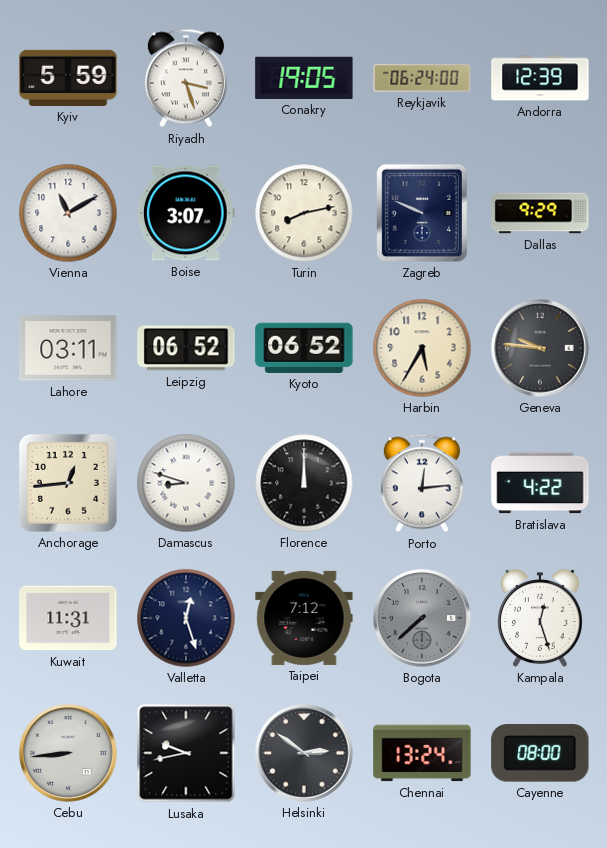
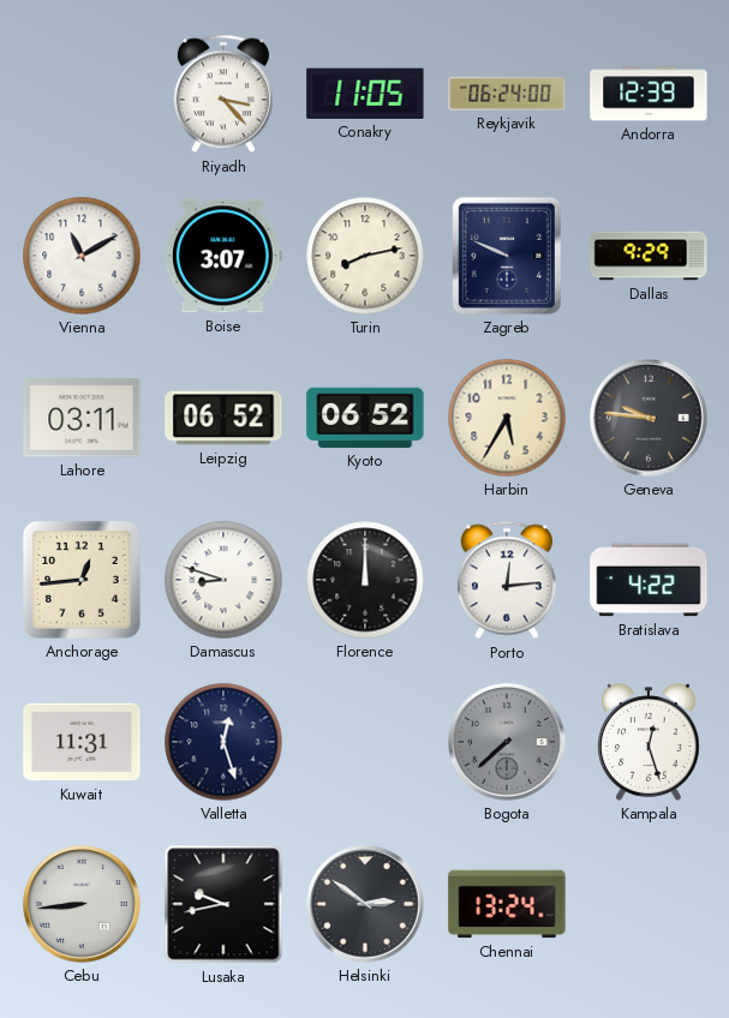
Kyiv: 5:59 -> none (68, 78)
Riyadh: 3:27 -> 3:23 (223, 94)
Conakry: 19:05 -> 11:05 (365, 94)
Taipei: 7:12 -> none (304, 618)
Cayenne: 08:00 -> none (540, 753)
